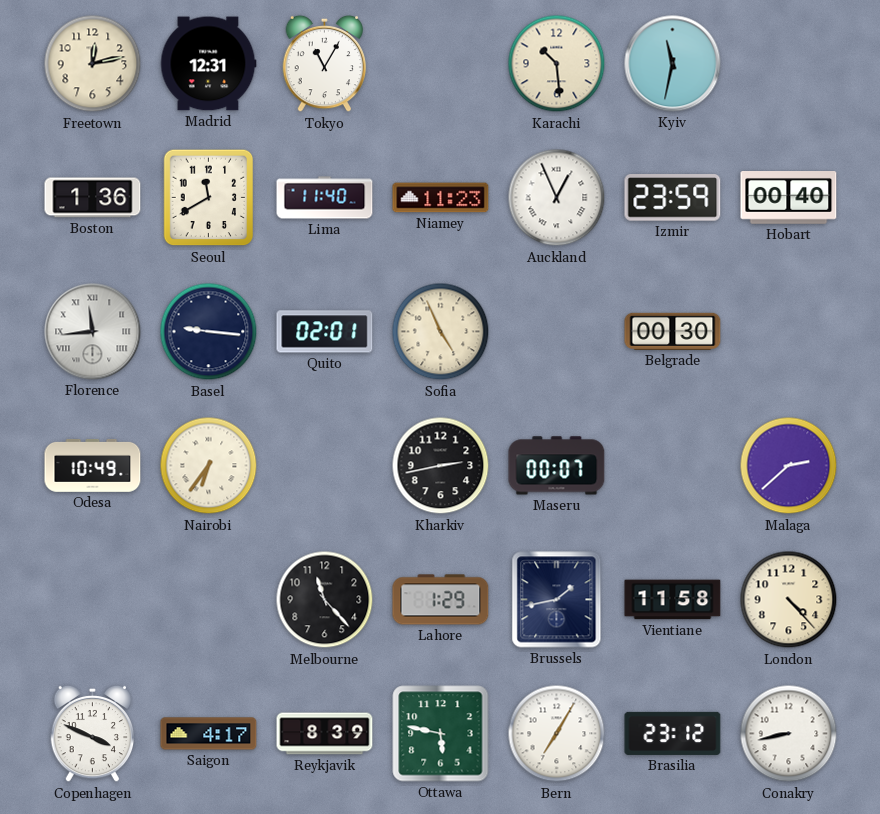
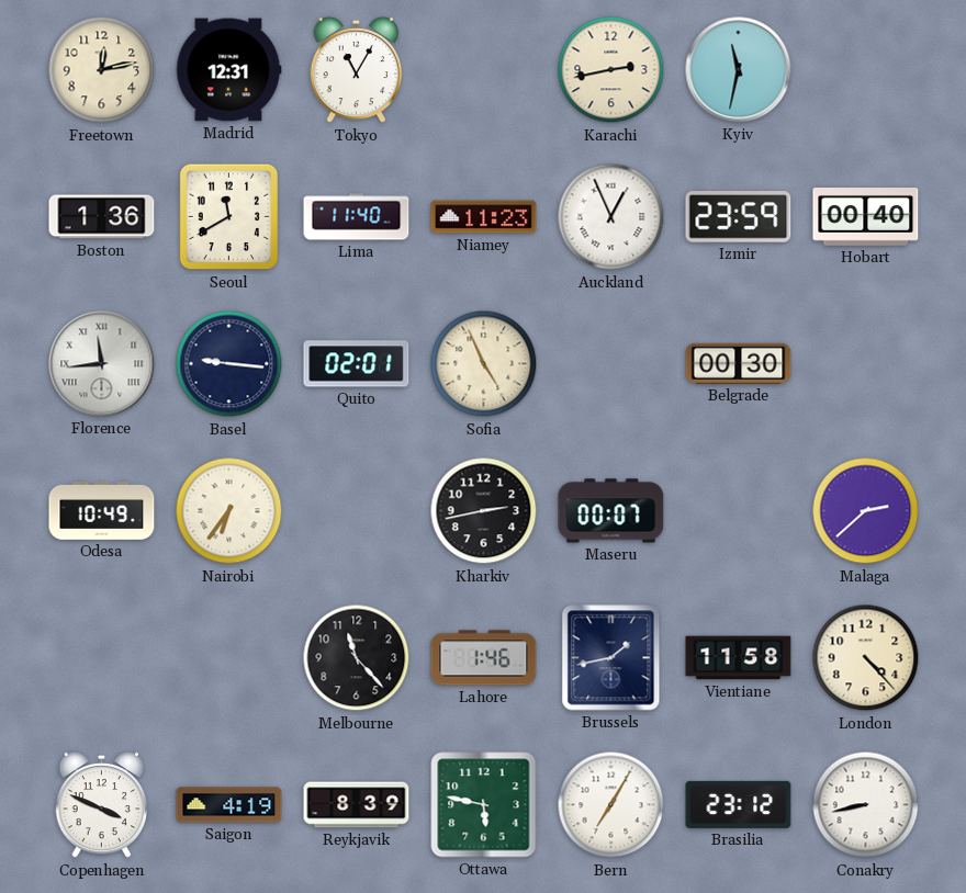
Karachi: 10:29 -> 2:43 (611, 70)
Lahore: 1:29 -> 1:46 (484, 658)
Saigon: 4:17 -> 4:19 (229, 805)
